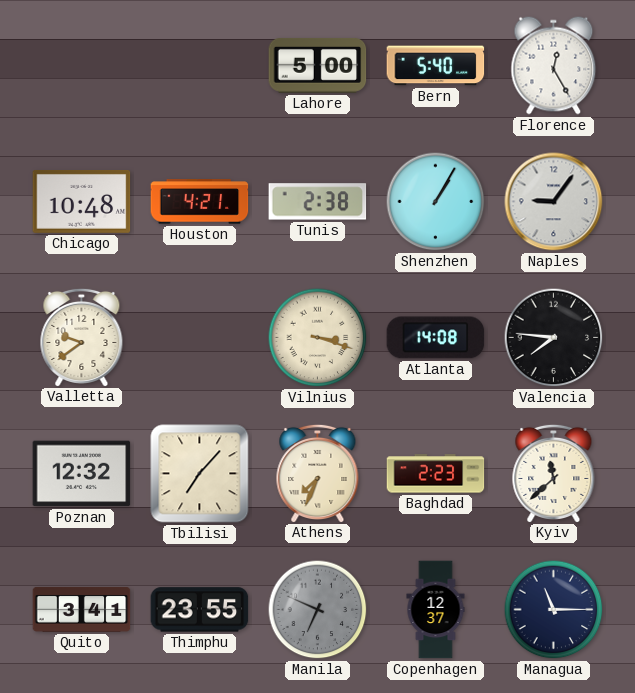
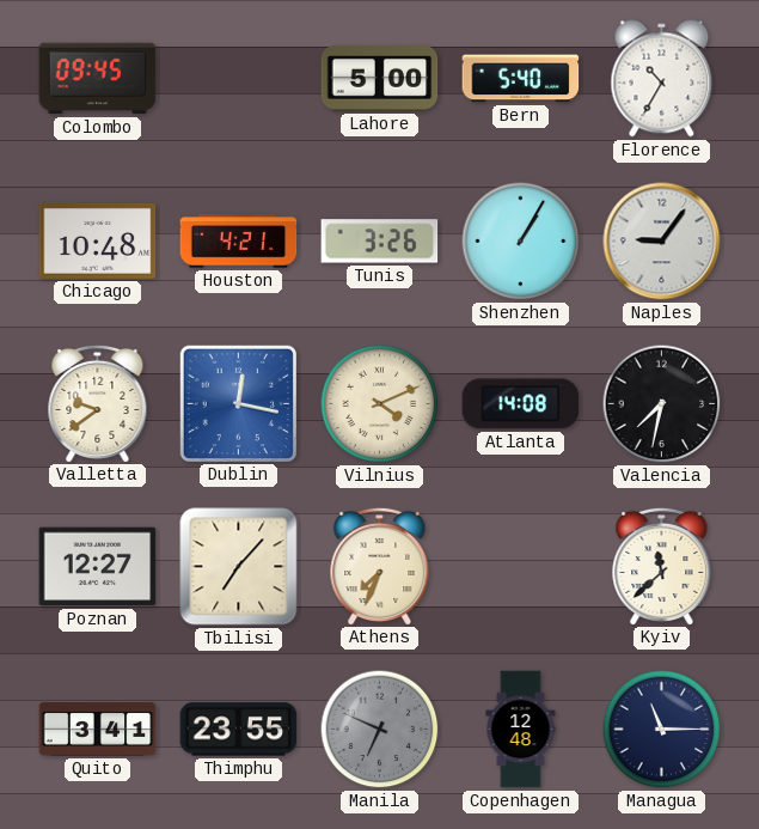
Colombo: none -> 09:45 (98, 79)
Florence: 12:25 -> 10:35 (662, 79)
Tunis: 2:38 -> 3:26 (380, 242)
Dublin: none -> 12:17 (238, 403)
Vilnius: 3:18 -> 4:11 (380, 404)
Valencia: 7:46 -> 7:32 (662, 404)
Poznan: 12:32 -> 12:27 (98, 567)
Baghdad: 2:23 -> none (436, 474)
Copenhagen: 12:37 -> 12:48 (521, 730)
